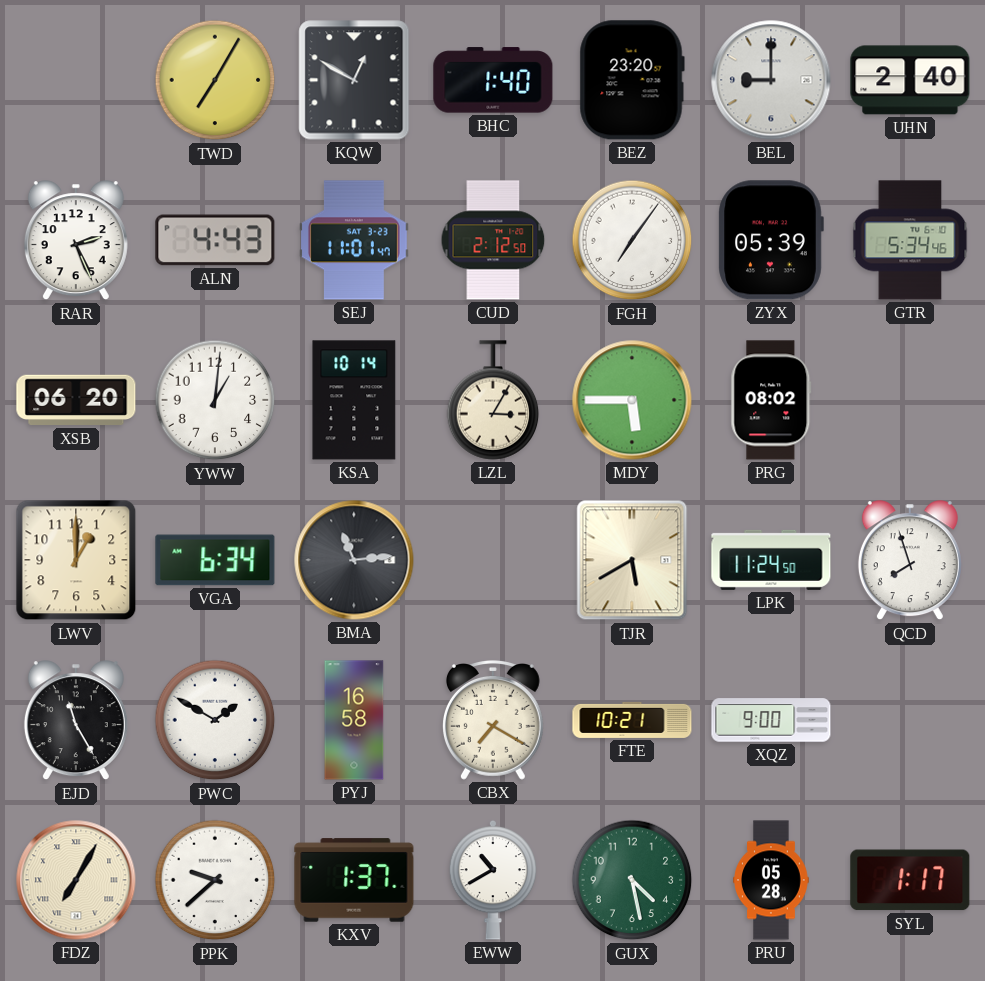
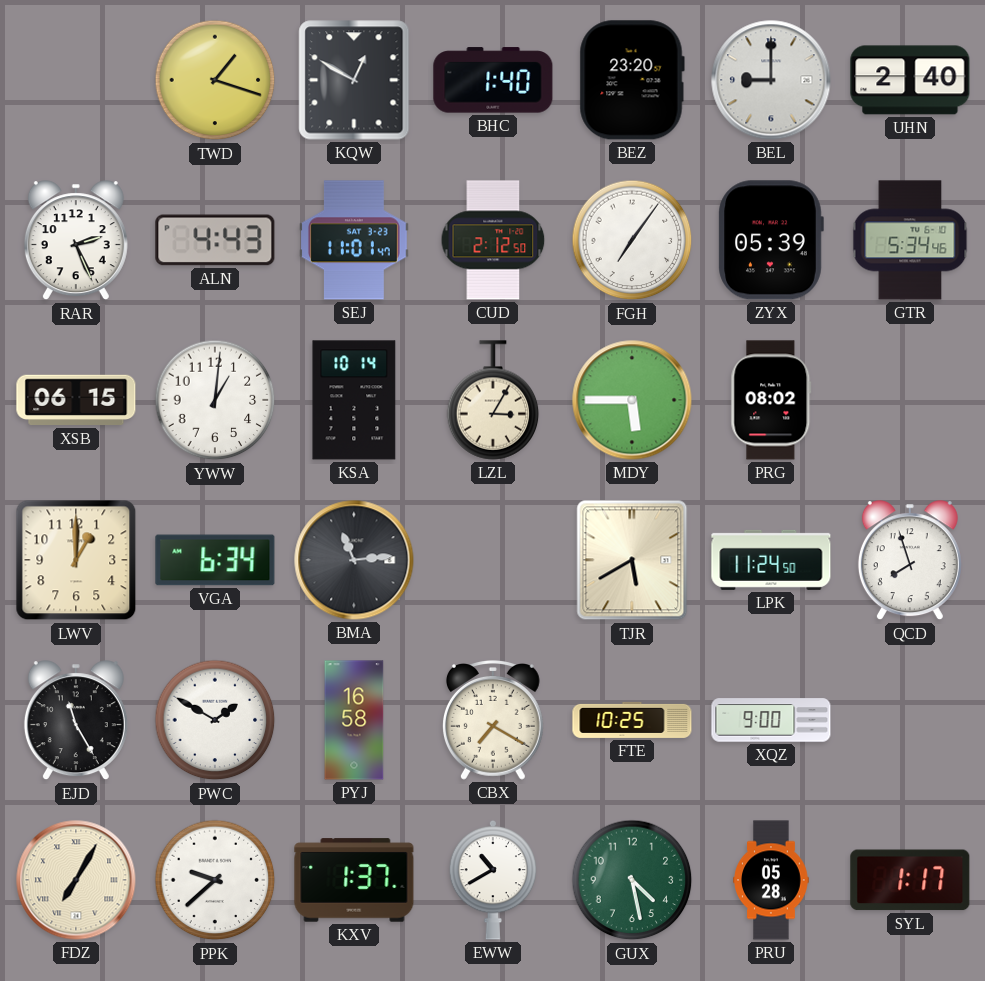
TWD: 7:05 -> 1:18 (215, 80)
XSB: 06:20 -> 06:15 (76, 400)
FTE: 10:21 -> 10:25 (632, 720)
